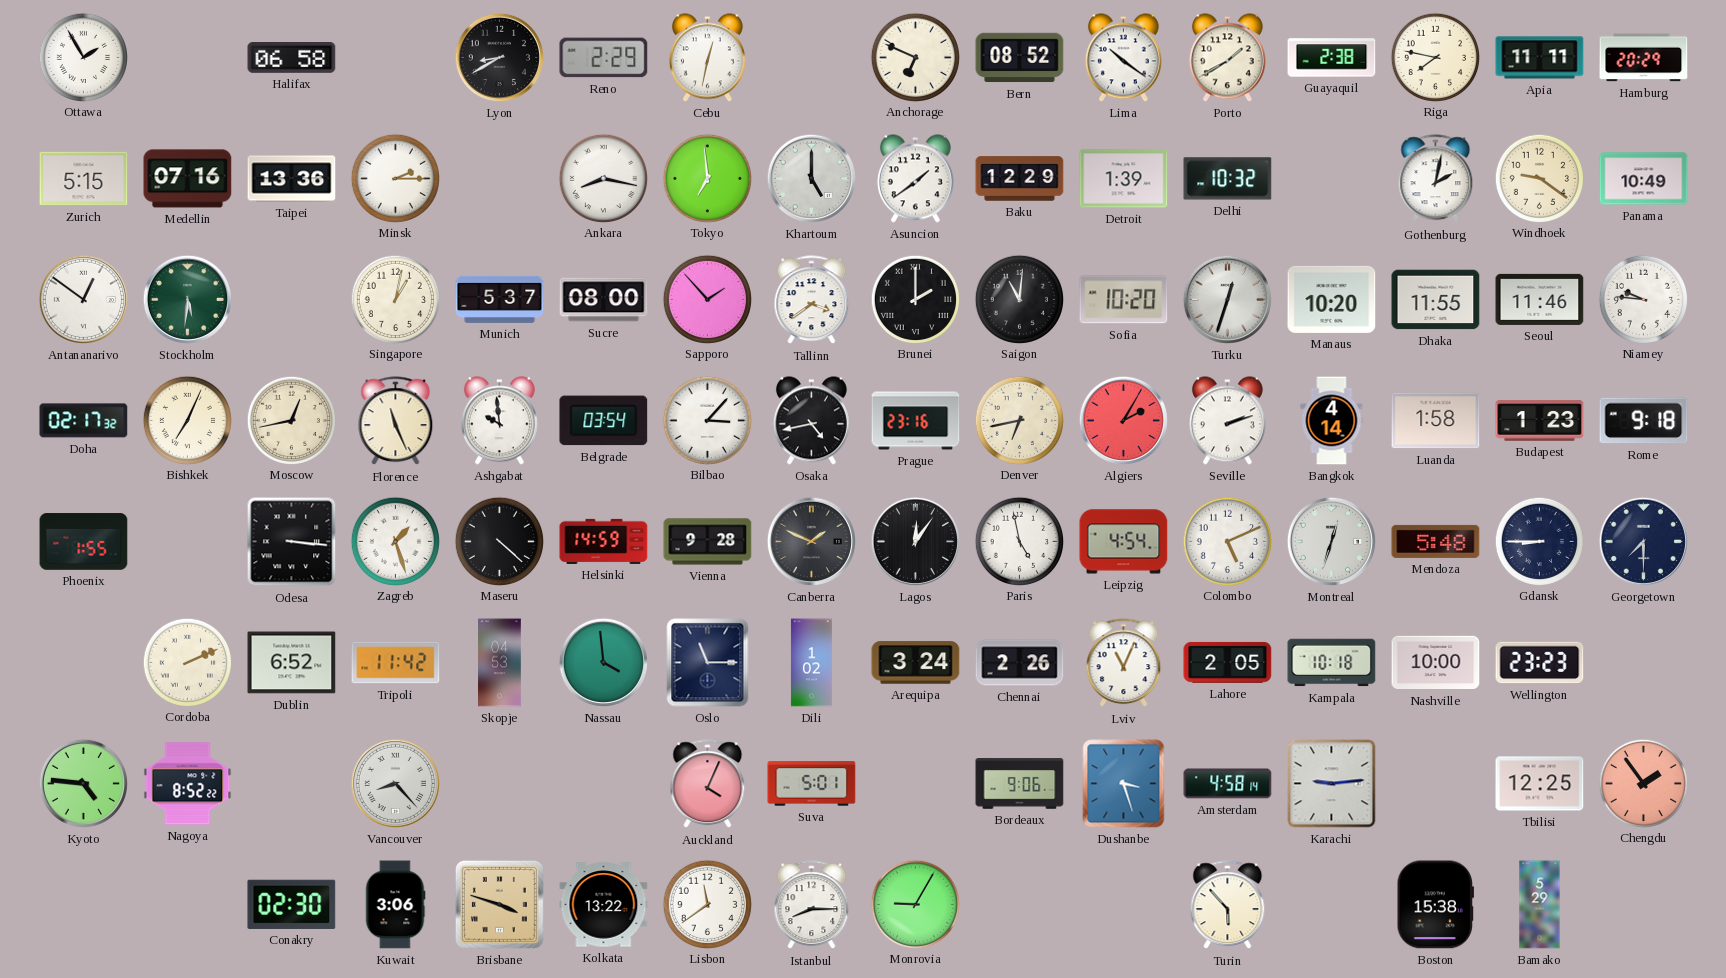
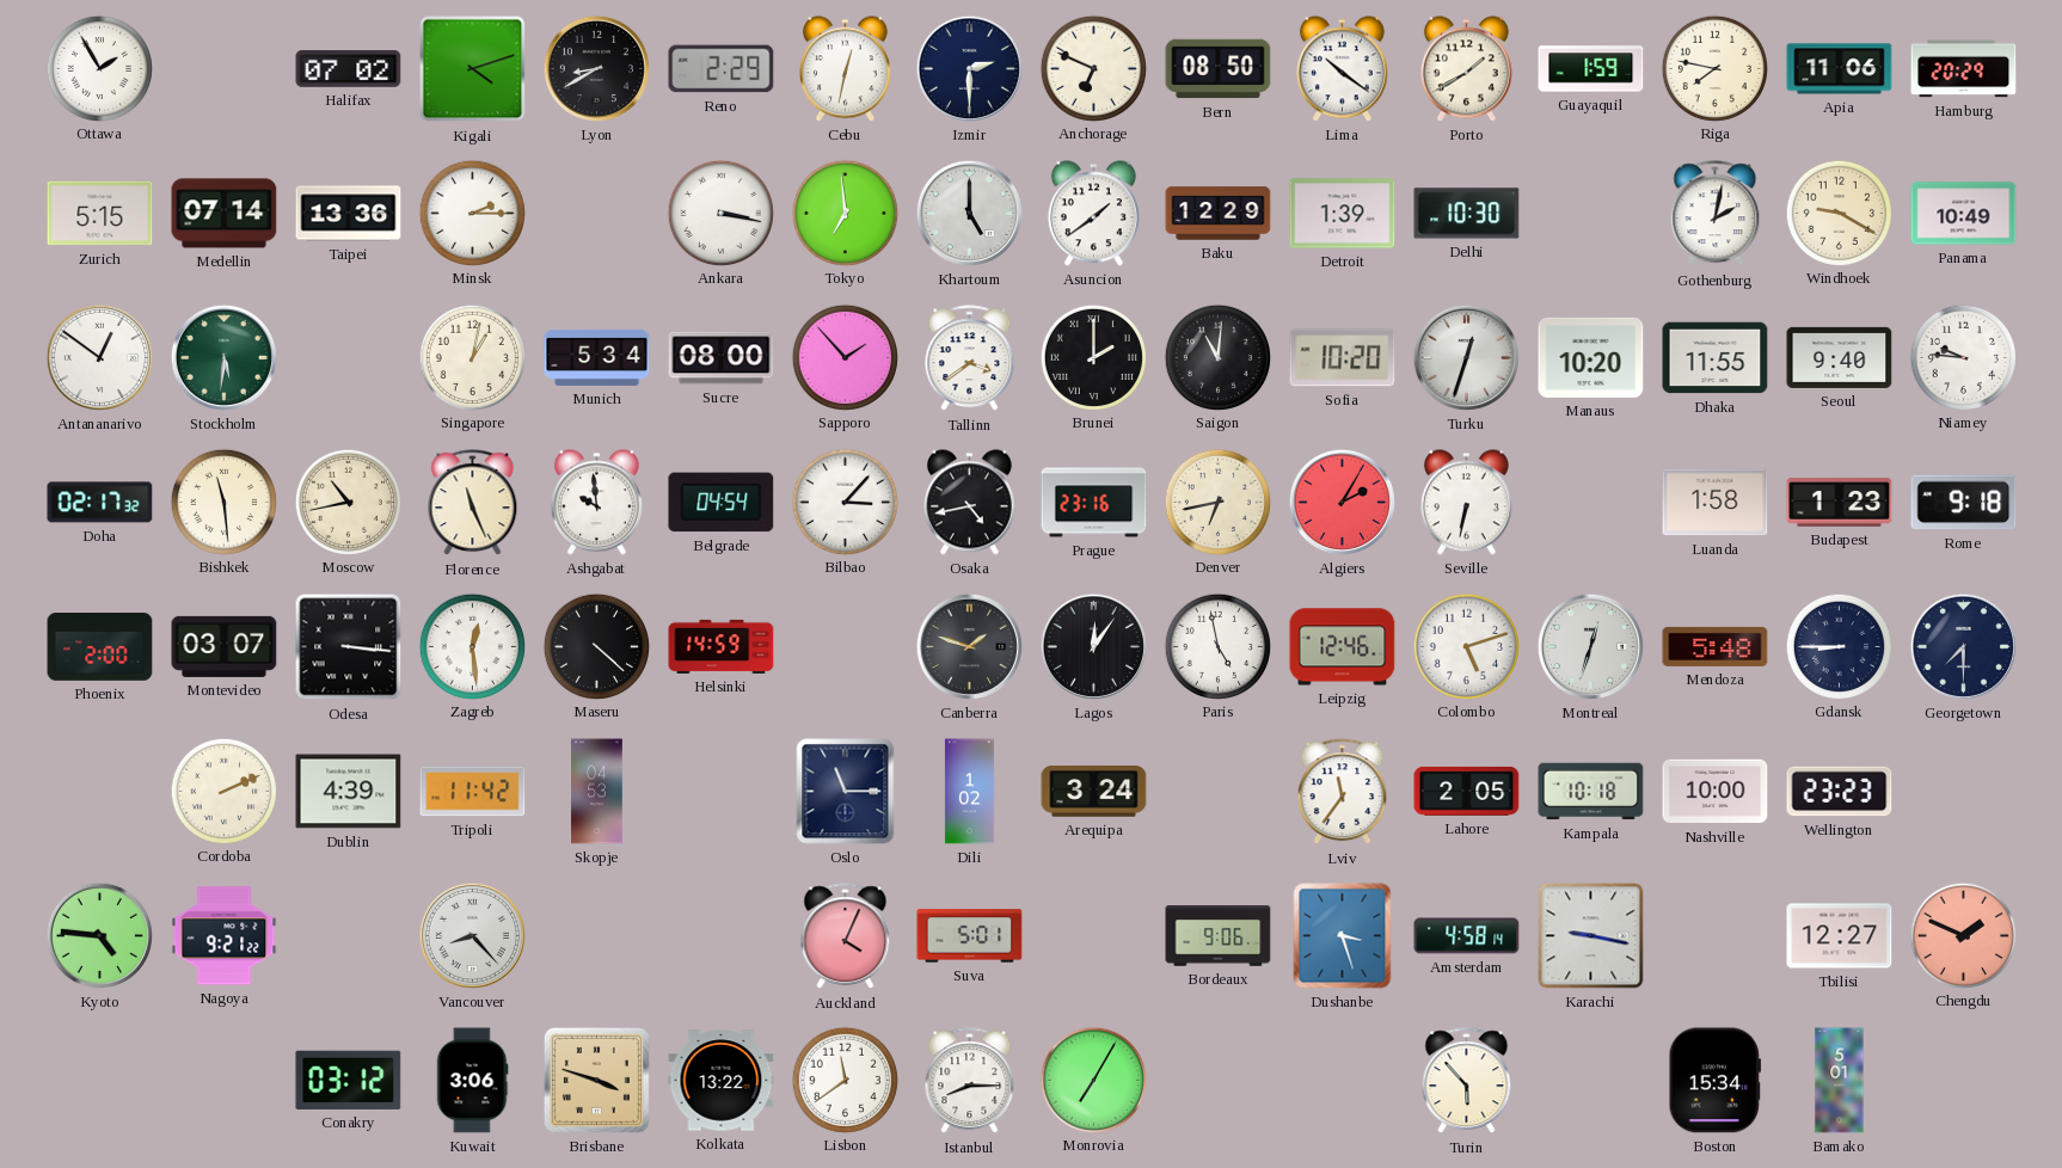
Halifax: 06:58 -> 07:02 (349, 69)
Kigali: none -> 4:12 (473, 69)
Izmir: none -> 2:30 (969, 68)
Bern: 08:52 -> 08:50 (1219, 69)
Guayaquil: 2:38 -> 1:59 (1591, 69)
Apia: 11:11 -> 11:06 (1840, 69)
Medellin: 07:16 -> 07:14 (225, 214)
Ankara: 8:17 -> 3:17 (720, 213)
Delhi: 10:32 -> 10:30 (1467, 214)
Windhoek: 9:21 -> 9:20 (1839, 213)
Munich: 5:37 -> 5:34 (597, 357)
Seoul: 11:46 -> 9:40 (1840, 357)
Bishkek: 7:04 -> 11:29 (223, 502)
Moscow: 12:43 -> 10:43 (348, 502)
Belgrade: 03:54 -> 04:54 (722, 503)
Seville: 2:12 -> 6:32 (1466, 503)
Bangkok: 4:14 -> none (1332, 421)
Phoenix: 1:55 -> 2:00 (100, 647)
Montevideo: none -> 03:07 (225, 646)
Zagreb: 1:27 -> 12:29 (472, 646)
Vienna: 9:28 -> none (708, 542)
Canberra: 1:49 -> 1:48 (969, 646)
Leipzig: 4:54 -> 12:46 (1343, 647)
Colombo: 5:11 -> 5:12 (1466, 646)
Dublin: 6:52 -> 4:39 (349, 792)
Nassau: 3:59 -> none (603, 662)
Chennai: 2:26 -> none (1020, 663)
Lviv: 11:04 -> 11:36 (1343, 792)
Nagoya: 8:52 -> 9:21 (225, 936)
Karachi: 9:14 -> 9:17 (1591, 936)
Tbilisi: 12:25 -> 12:27 (1840, 936)
Chengdu: 1:54 -> 1:49 (1963, 935)
Conakry: 02:30 -> 03:12 (349, 1080)
Monrovia: 9:05 -> 7:05 (1093, 1080)
Boston: 15:38 -> 15:34 (1714, 1081)
Bamako: 5:29 -> 5:01 (1840, 1081)
